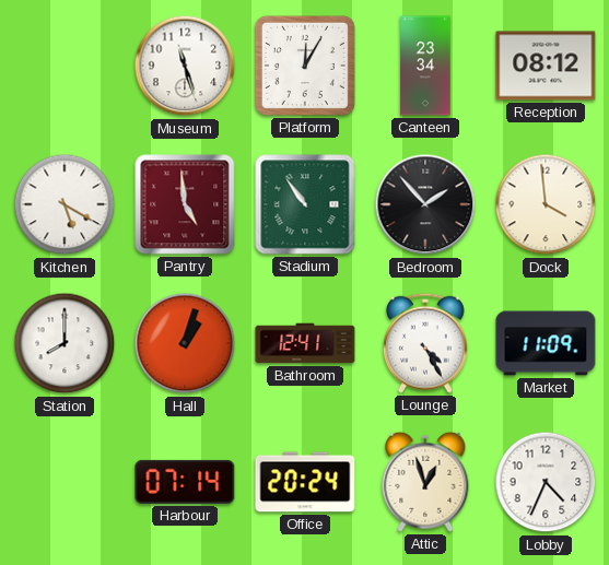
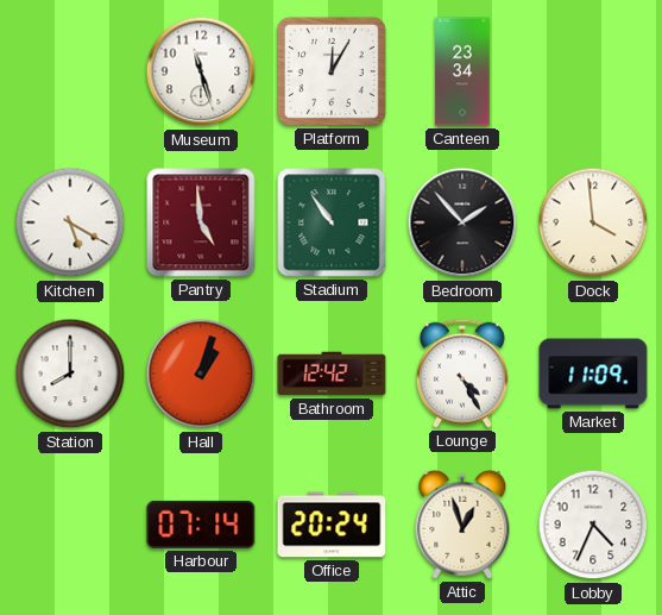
Reception: 08:12 -> none (546, 66)
Bathroom: 12:41 -> 12:42 (332, 374)
